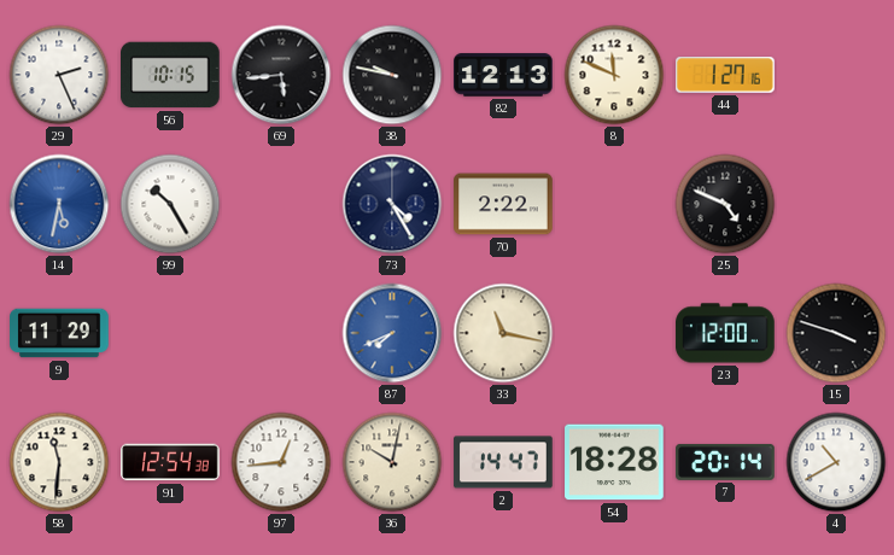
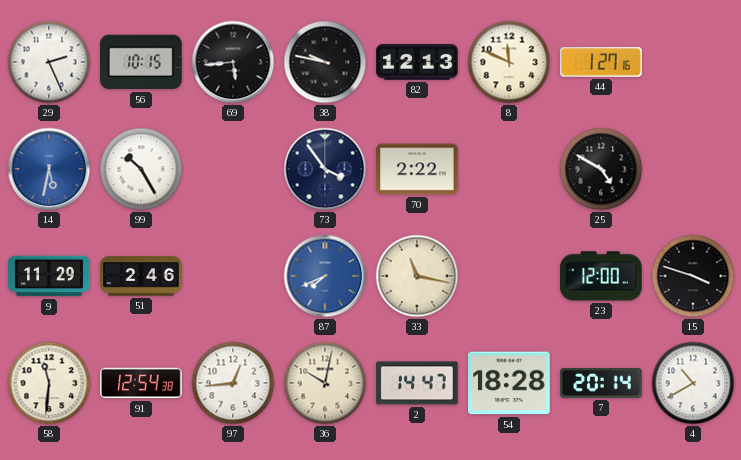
73: 4:25 -> 3:54 (325, 169)
25: 4:49 -> 4:50 (601, 169)
51: none -> 2:46 (141, 276)
